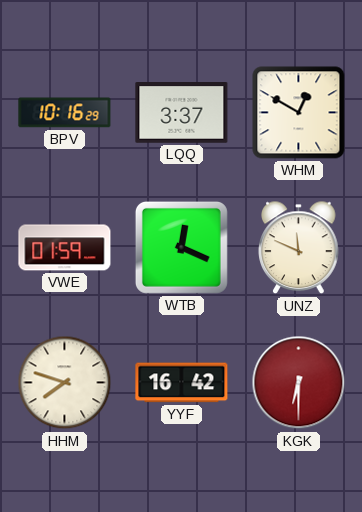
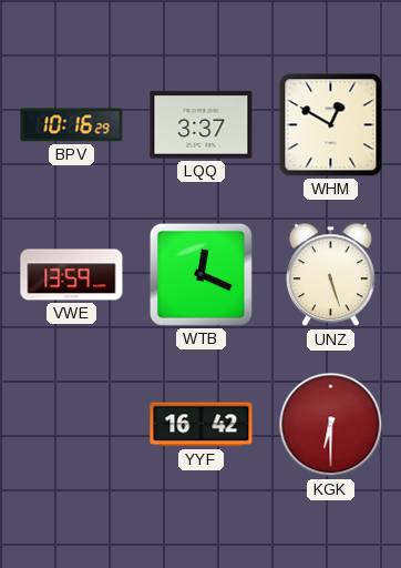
VWE: 01:59 -> 13:59 (72, 275)
UNZ: 11:49 -> 5:27 (331, 275)
HHM: 7:48 -> none (65, 383)
